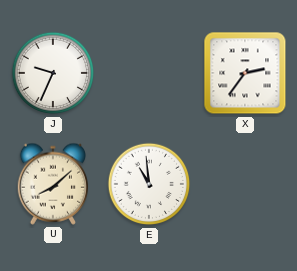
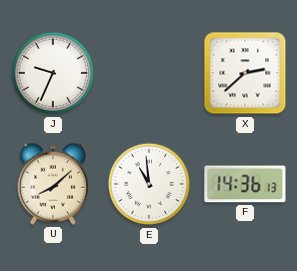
X: 2:36 -> 2:38 (245, 73)
F: none -> 14:36 (245, 184)
